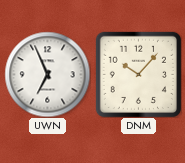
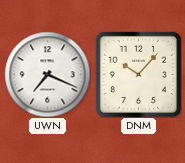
UWN: 6:56 -> 7:19 (47, 74)
